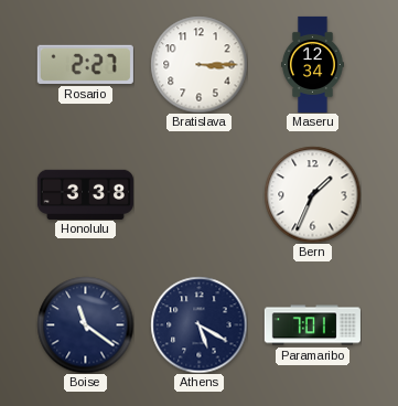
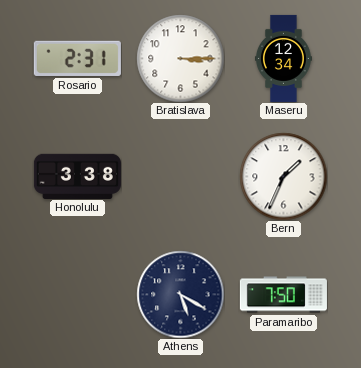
Rosario: 2:27 -> 2:31 (77, 58)
Boise: 11:21 -> none (85, 324)
Paramaribo: 7:01 -> 7:50 (283, 295)
